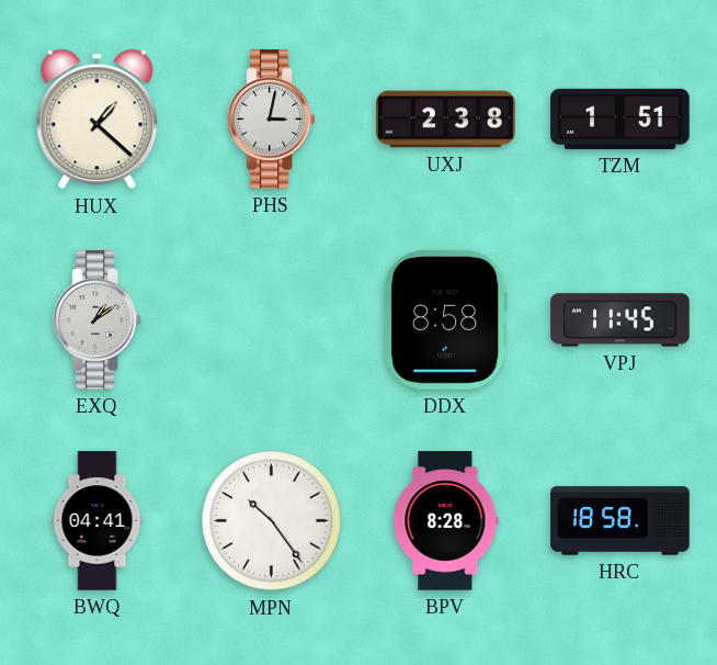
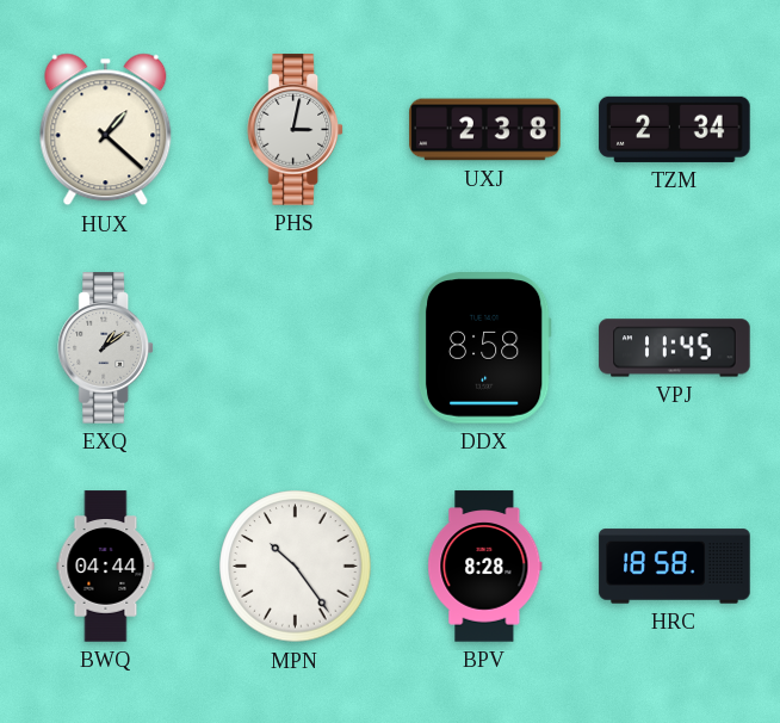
TZM: 1:51 -> 2:34 (675, 129)
BWQ: 04:41 -> 04:44 (106, 567)
